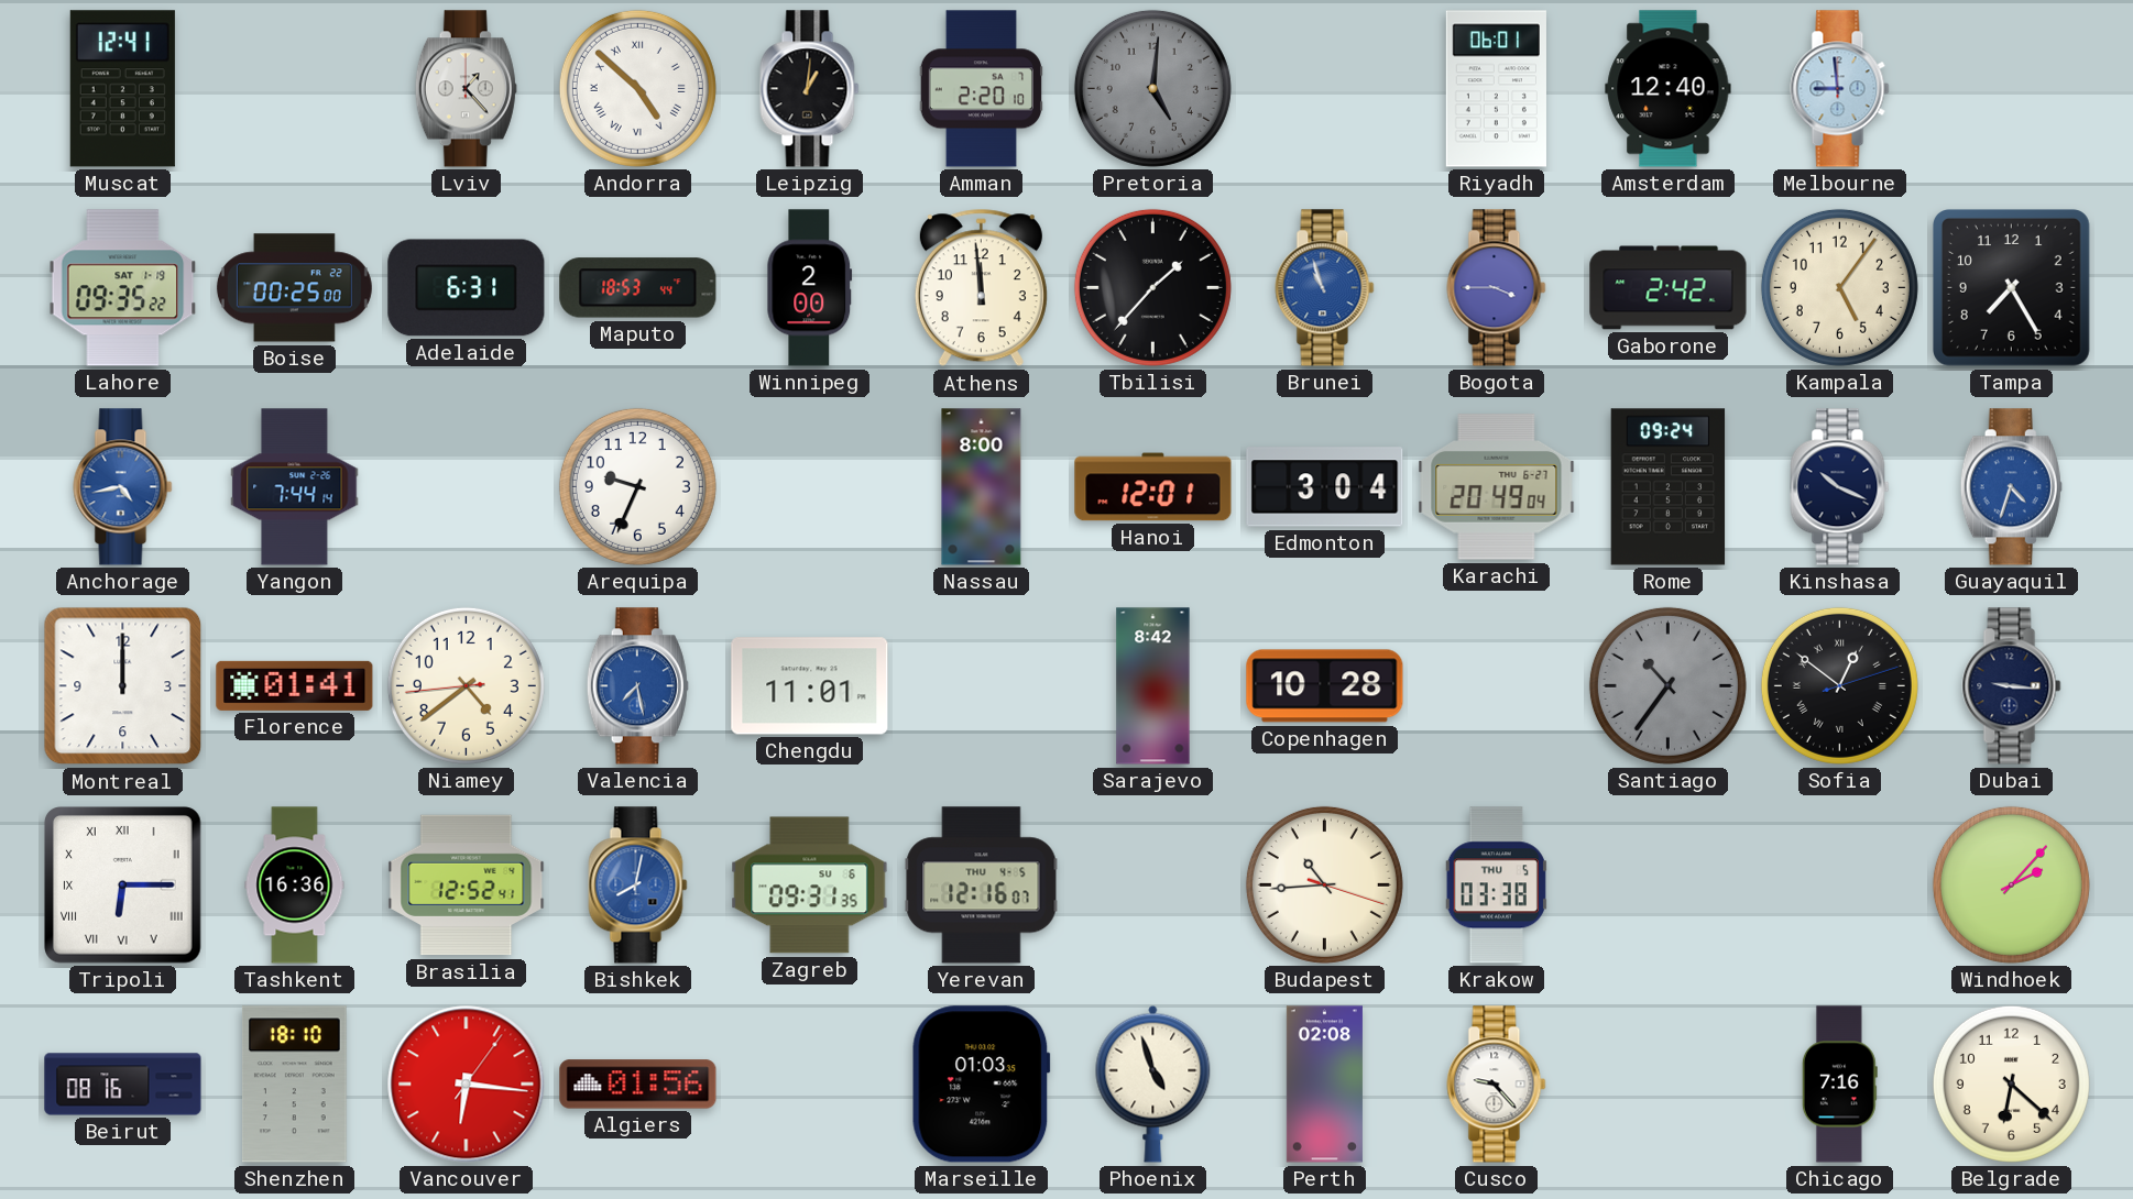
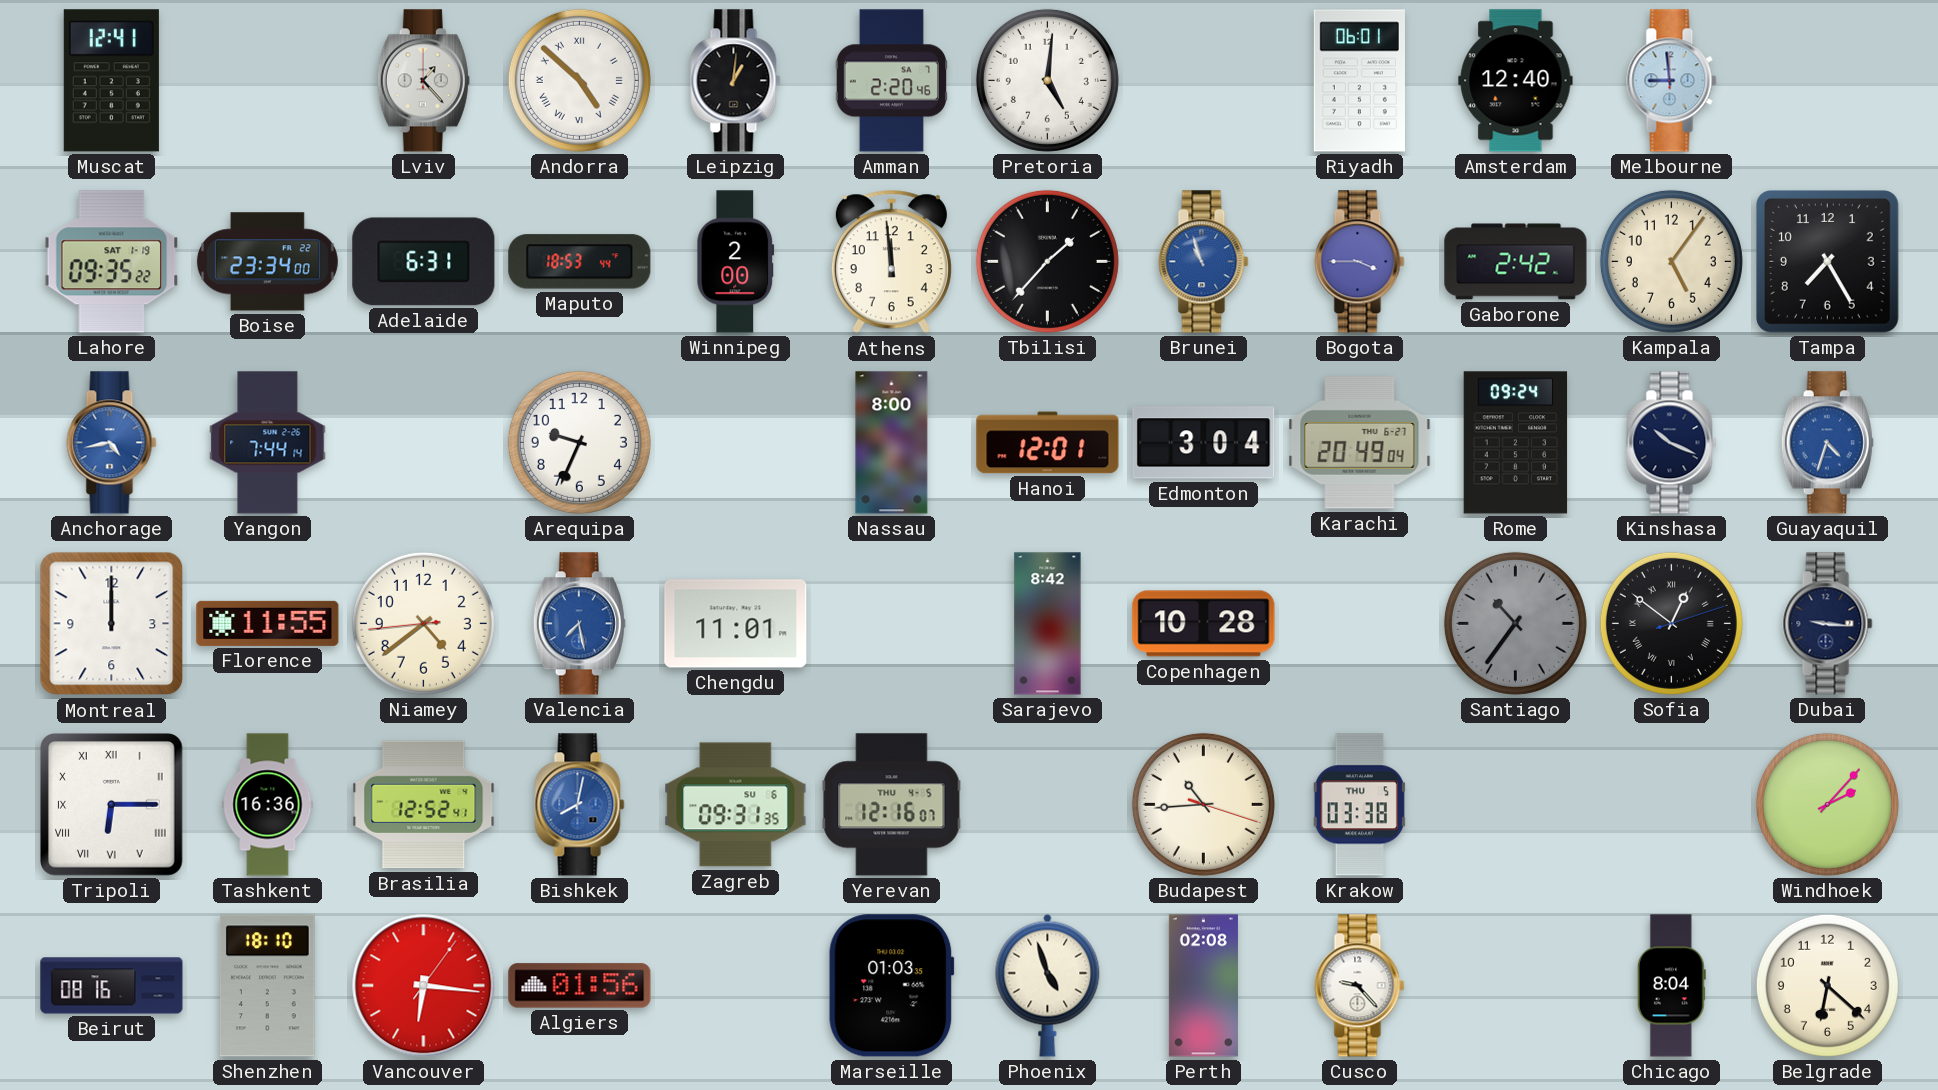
Amman: 2:20:10 -> 2:20:46 (891, 81)
Pretoria dial: grey -> white (1047, 80)
Boise: 00:25 -> 23:34 (267, 262)
Florence: 01:41 -> 11:55 (268, 623)
Chicago: 7:16 -> 8:04 (1671, 986)
